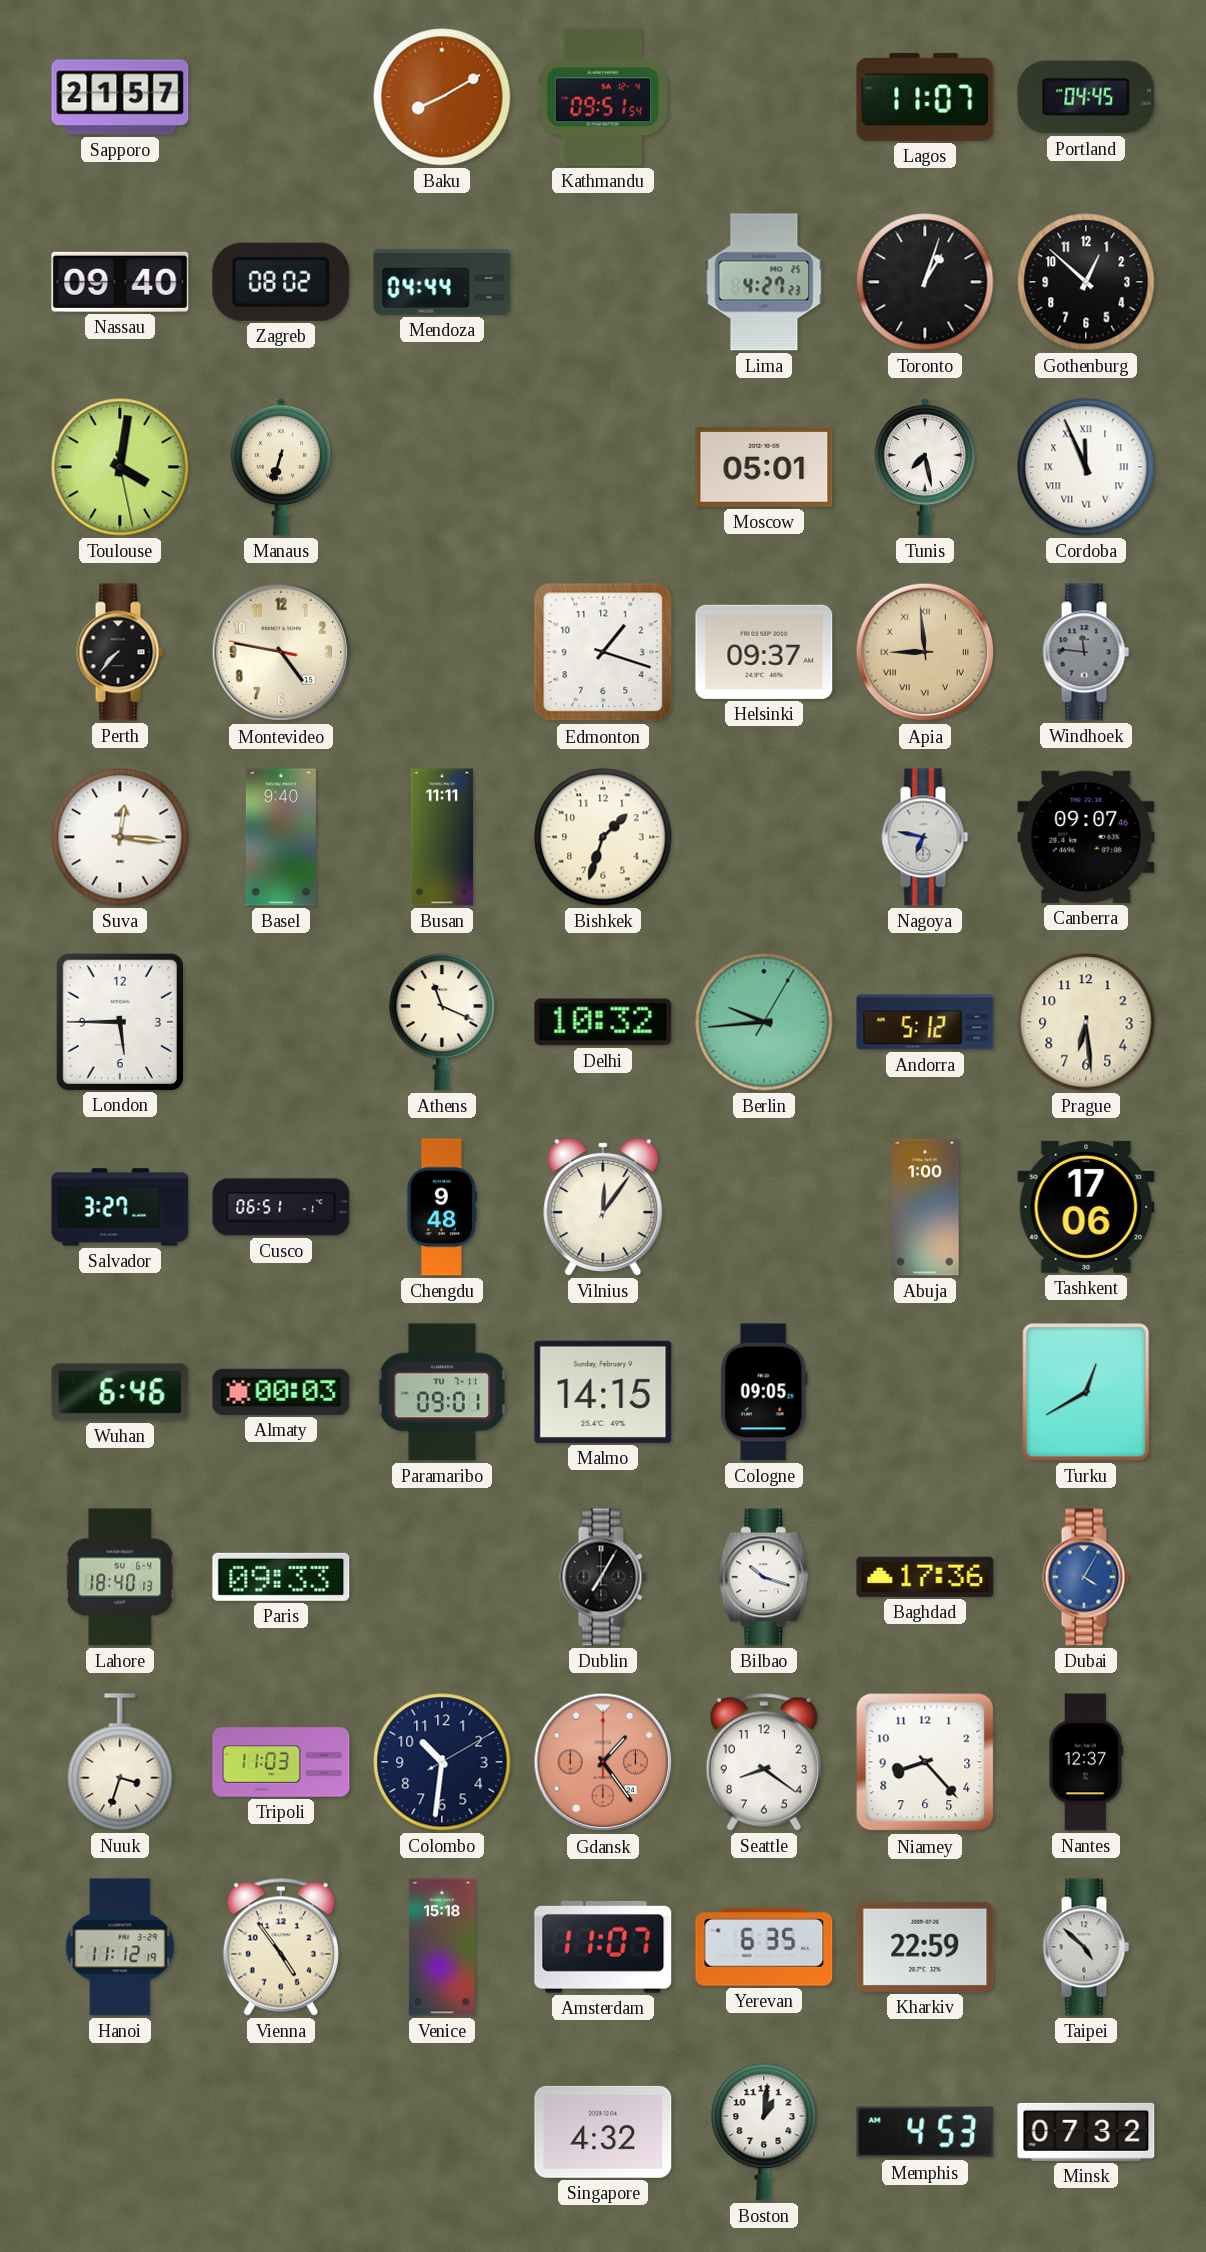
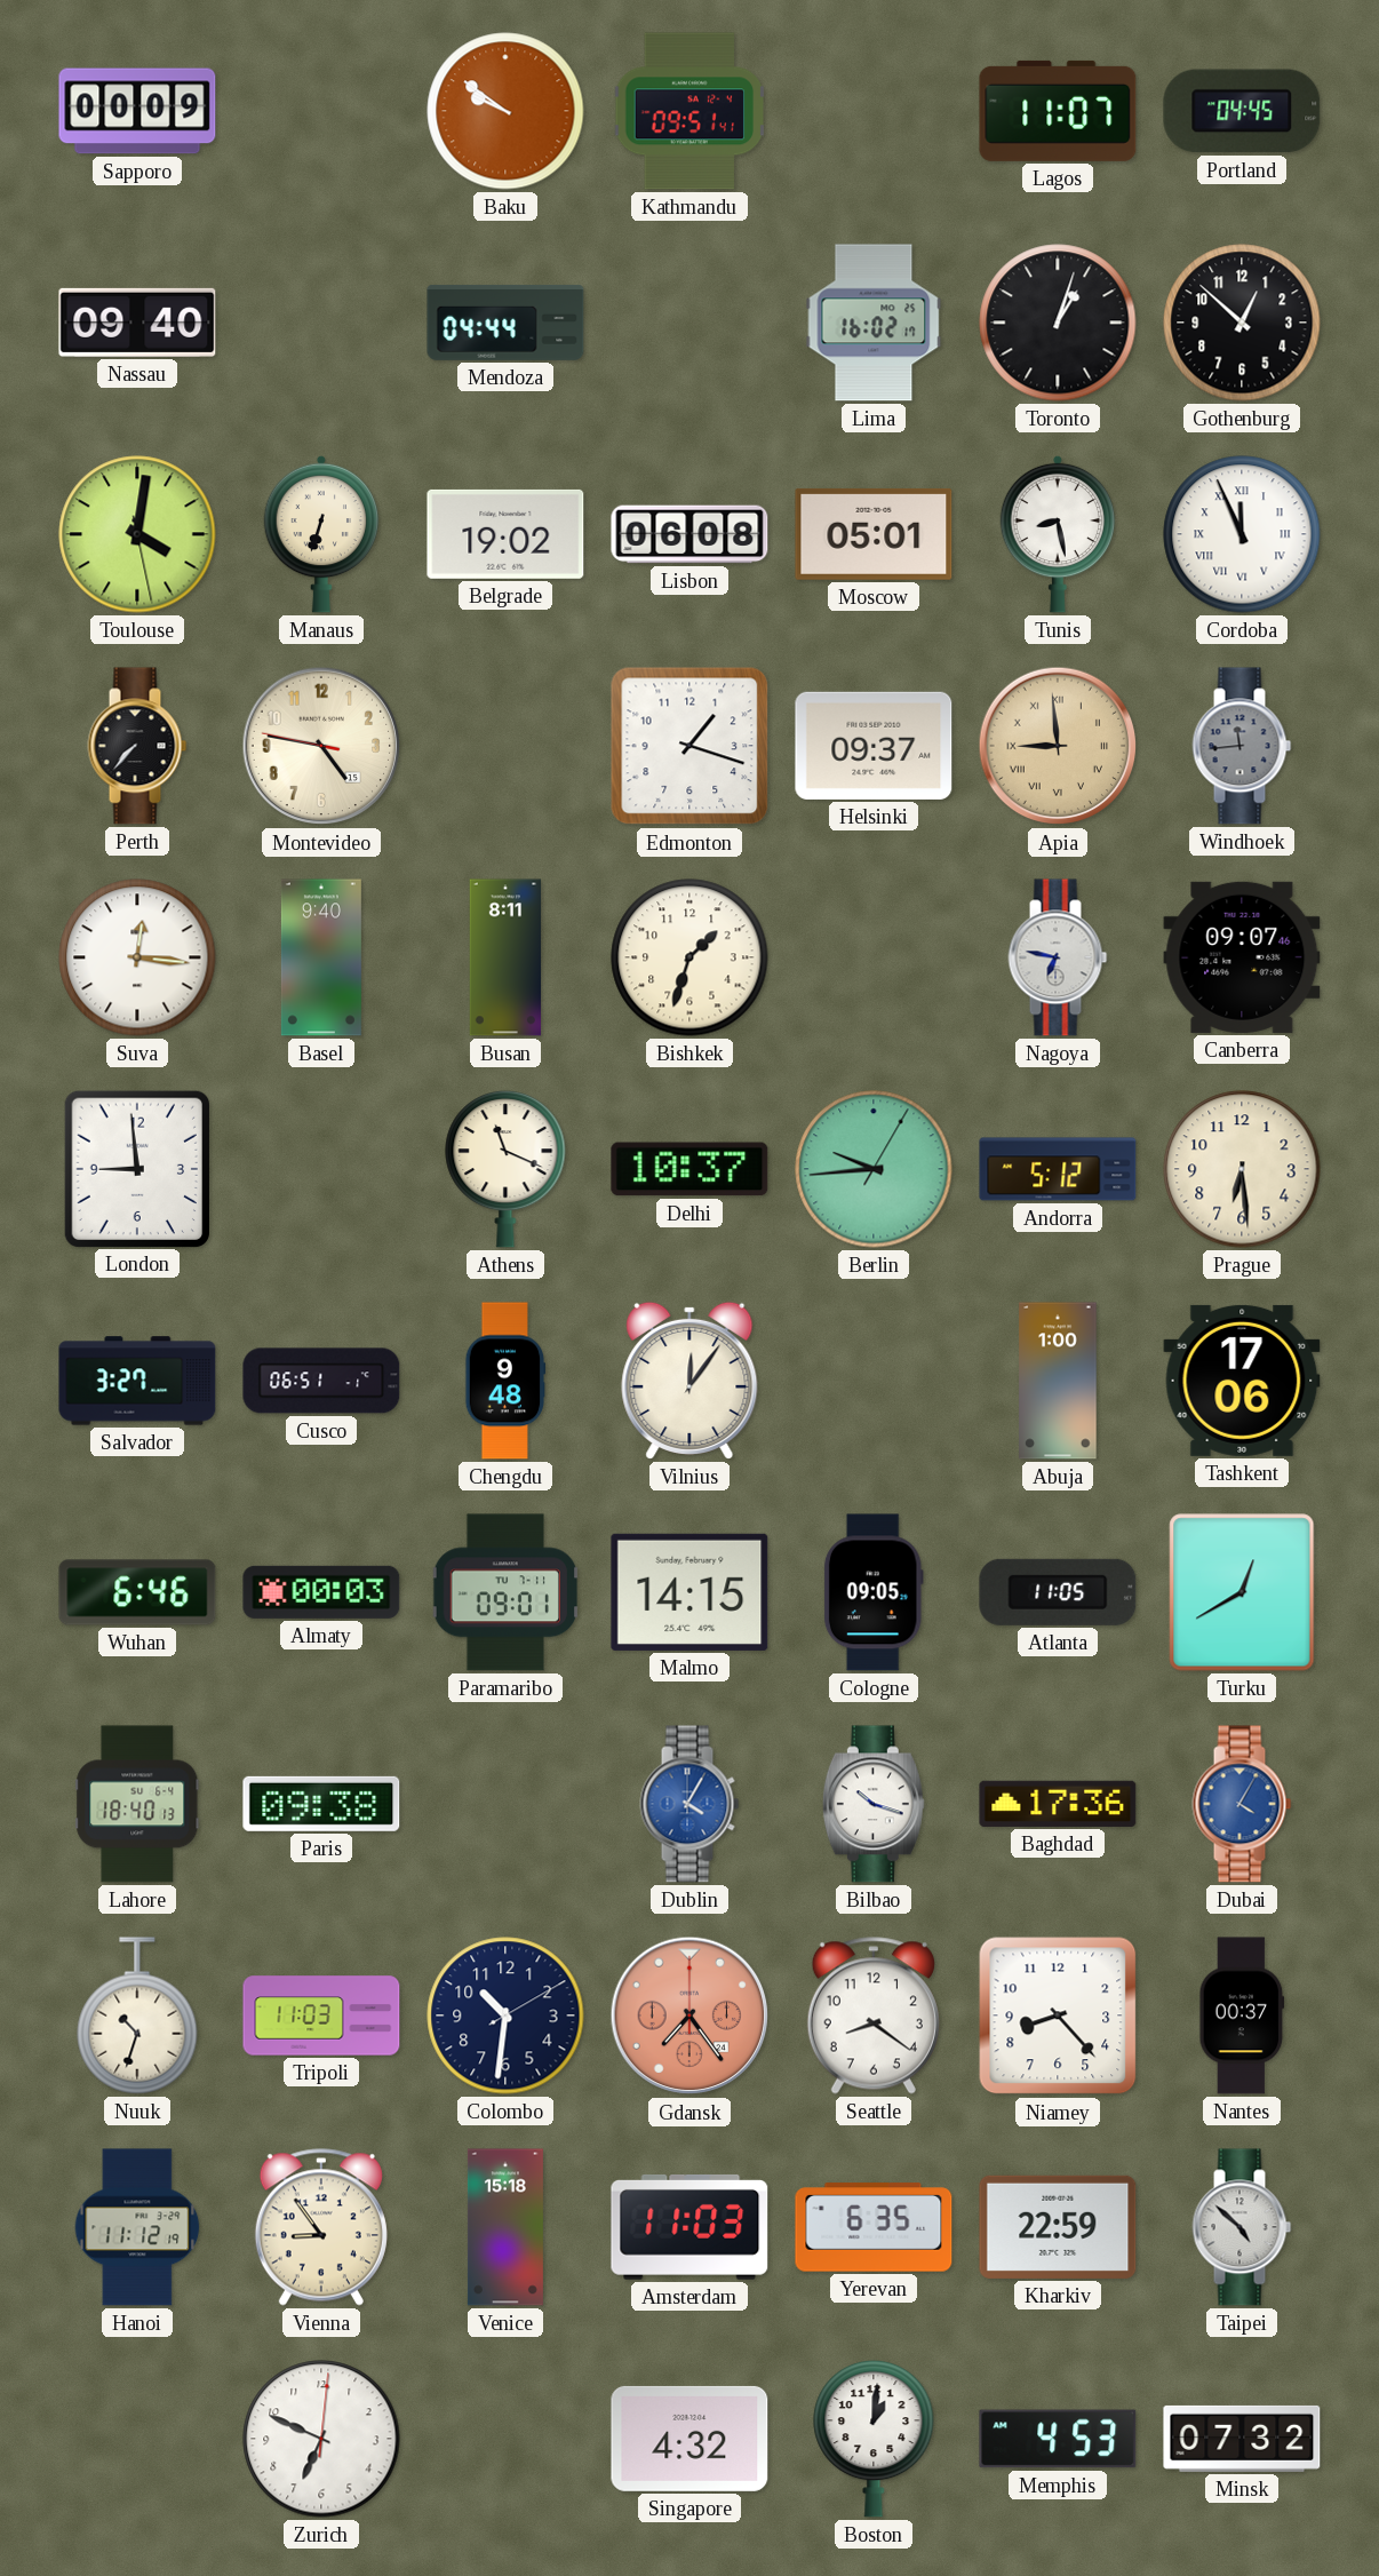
Sapporo: 21:57 -> 00:09 (137, 111)
Baku: 8:10 -> 9:51 (505, 111)
Kathmandu: 09:51:54 -> 09:51:41 (689, 111)
Zagreb: 08:02 -> none (281, 282)
Lima: 4:27 -> 16:02 (874, 323)
Belgrade: none -> 19:02 (505, 534)
Lisbon: none -> 06:08 (689, 534)
Tunis: 7:28 -> 8:28 (1058, 534)
Windhoek: 11:46 -> 11:44 (1242, 746)
Busan: 11:11 -> 8:11 (505, 957)
London: 5:45 -> 8:59 (136, 1168)
Delhi: 10:32 -> 10:37 (689, 1169)
Atlanta: none -> 11:05 (1058, 1592)
Paris: 09:33 -> 09:38 (321, 1804)
Dublin: 7:05 -> 4:05 (689, 1804)
Dublin dial: black -> blue (689, 1804)
Nuuk: 3:33 -> 10:33 (137, 2016)
Gdansk: 1:24 -> 7:24 (689, 2016)
Nantes: 12:37 -> 00:37 (1242, 2016)
Vienna: 4:54 -> 8:54 (321, 2227)
Amsterdam: 11:07 -> 11:03 (689, 2227)
Zurich: none -> 6:49 (321, 2439)
